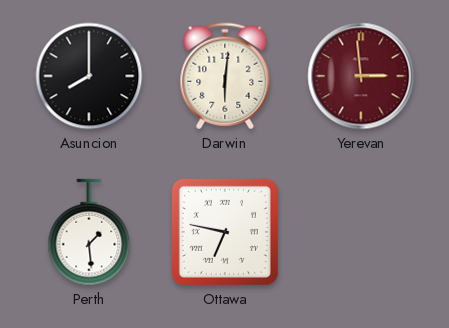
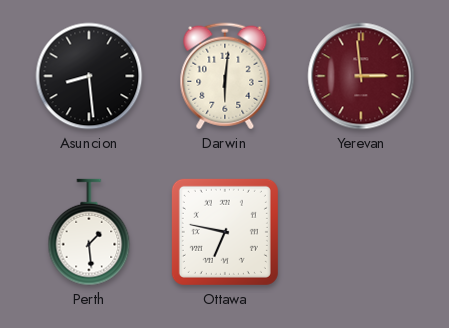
Asuncion: 8:00 -> 8:29 (89, 76)
